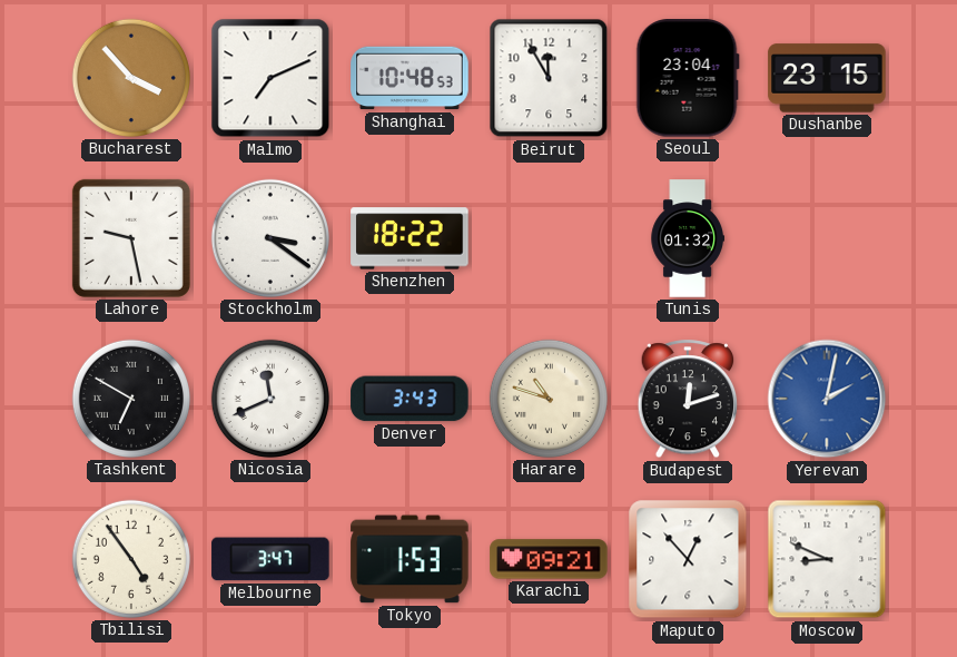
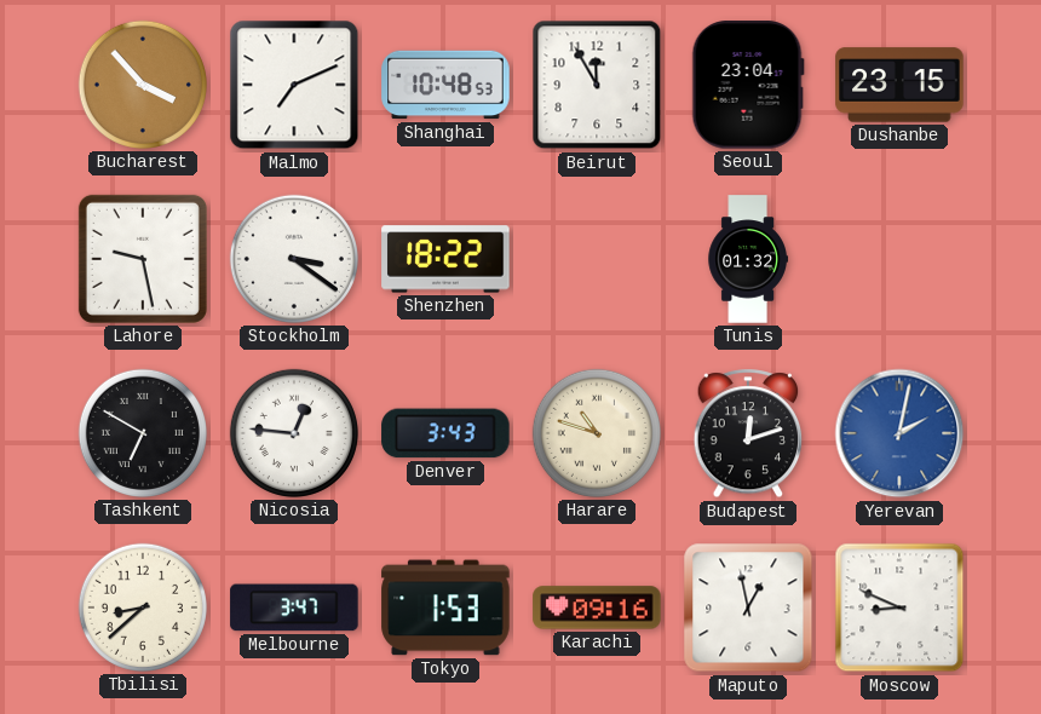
Nicosia: 11:41 -> 12:46 (294, 433)
Tbilisi: 4:54 -> 8:38 (143, 608)
Karachi: 09:21 -> 09:16 (597, 608)
Maputo: 12:53 -> 12:58 (748, 608)
